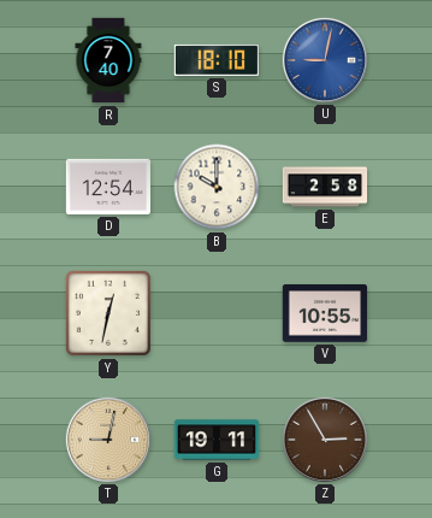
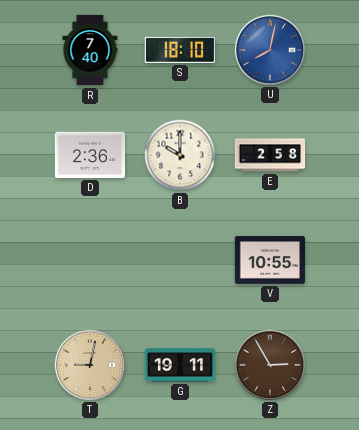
U: 9:02 -> 8:02 (269, 49)
D: 12:54 -> 2:36 (90, 155)
Y: 12:32 -> none (108, 313)
